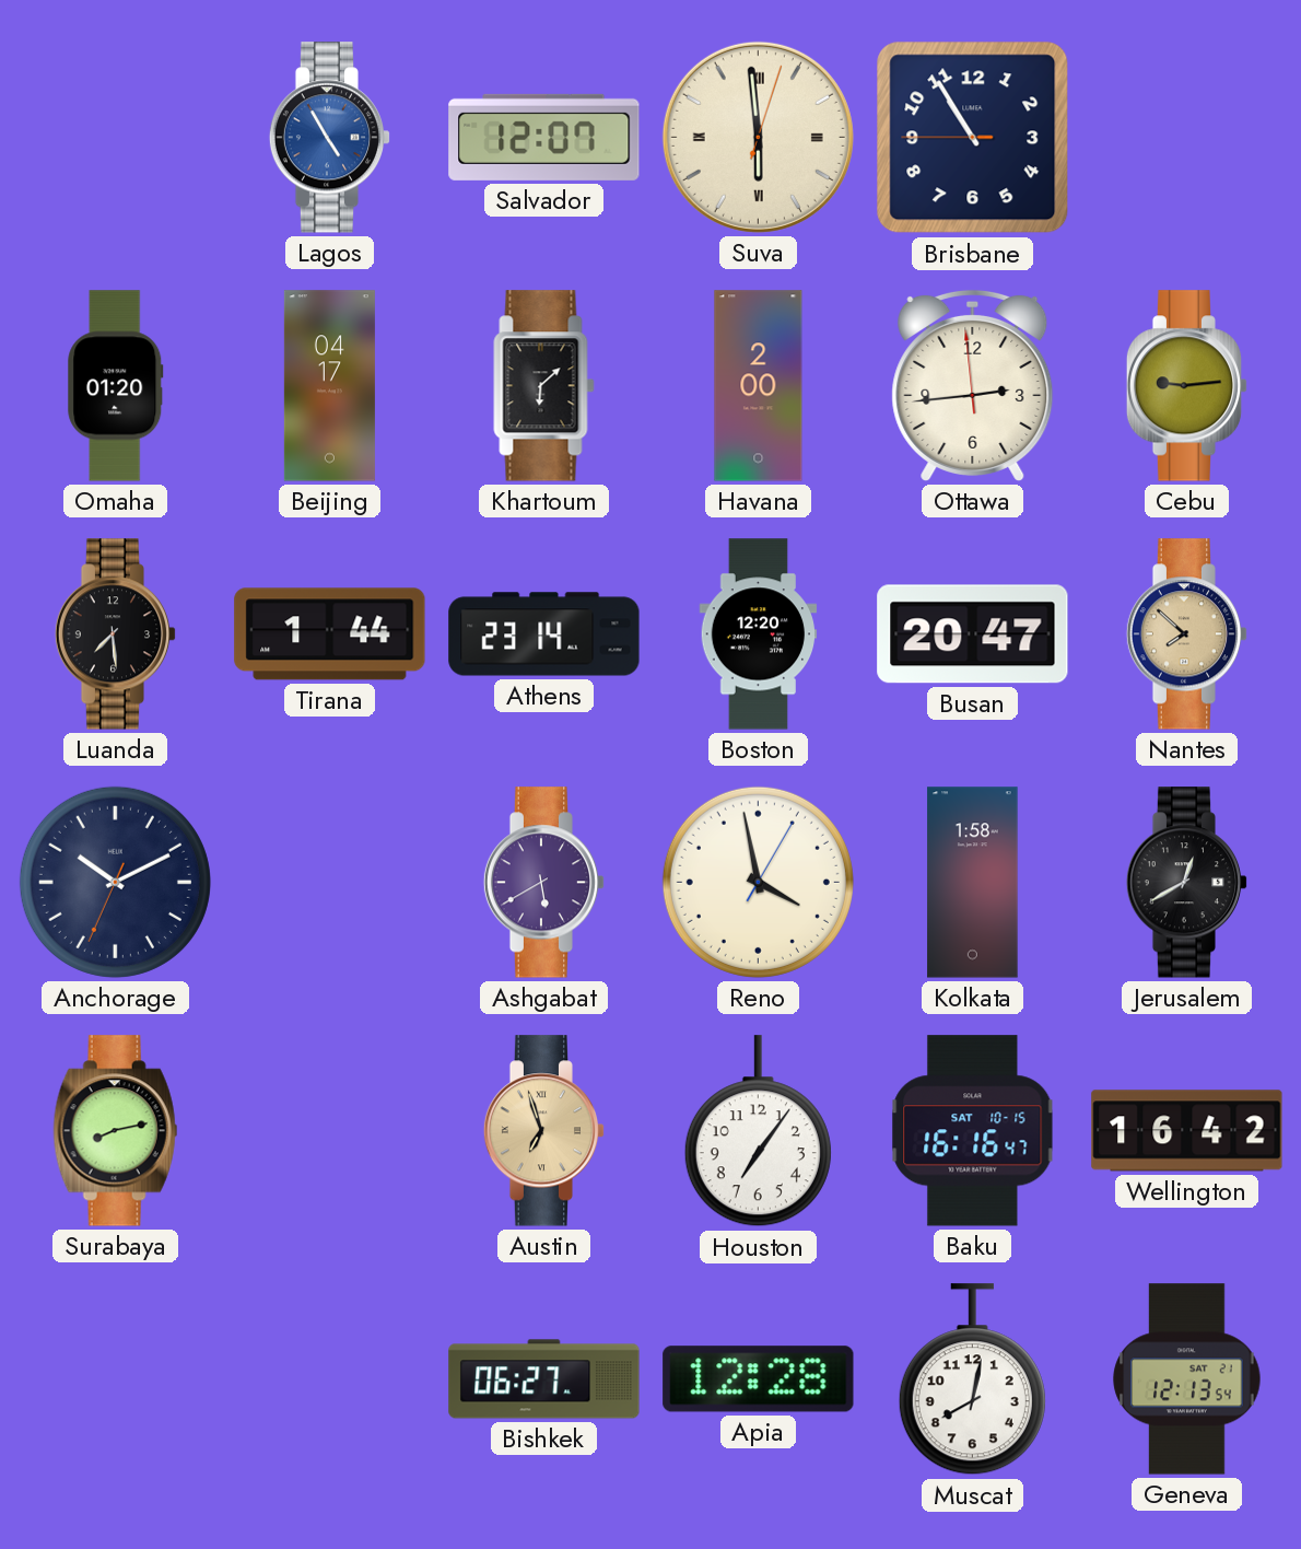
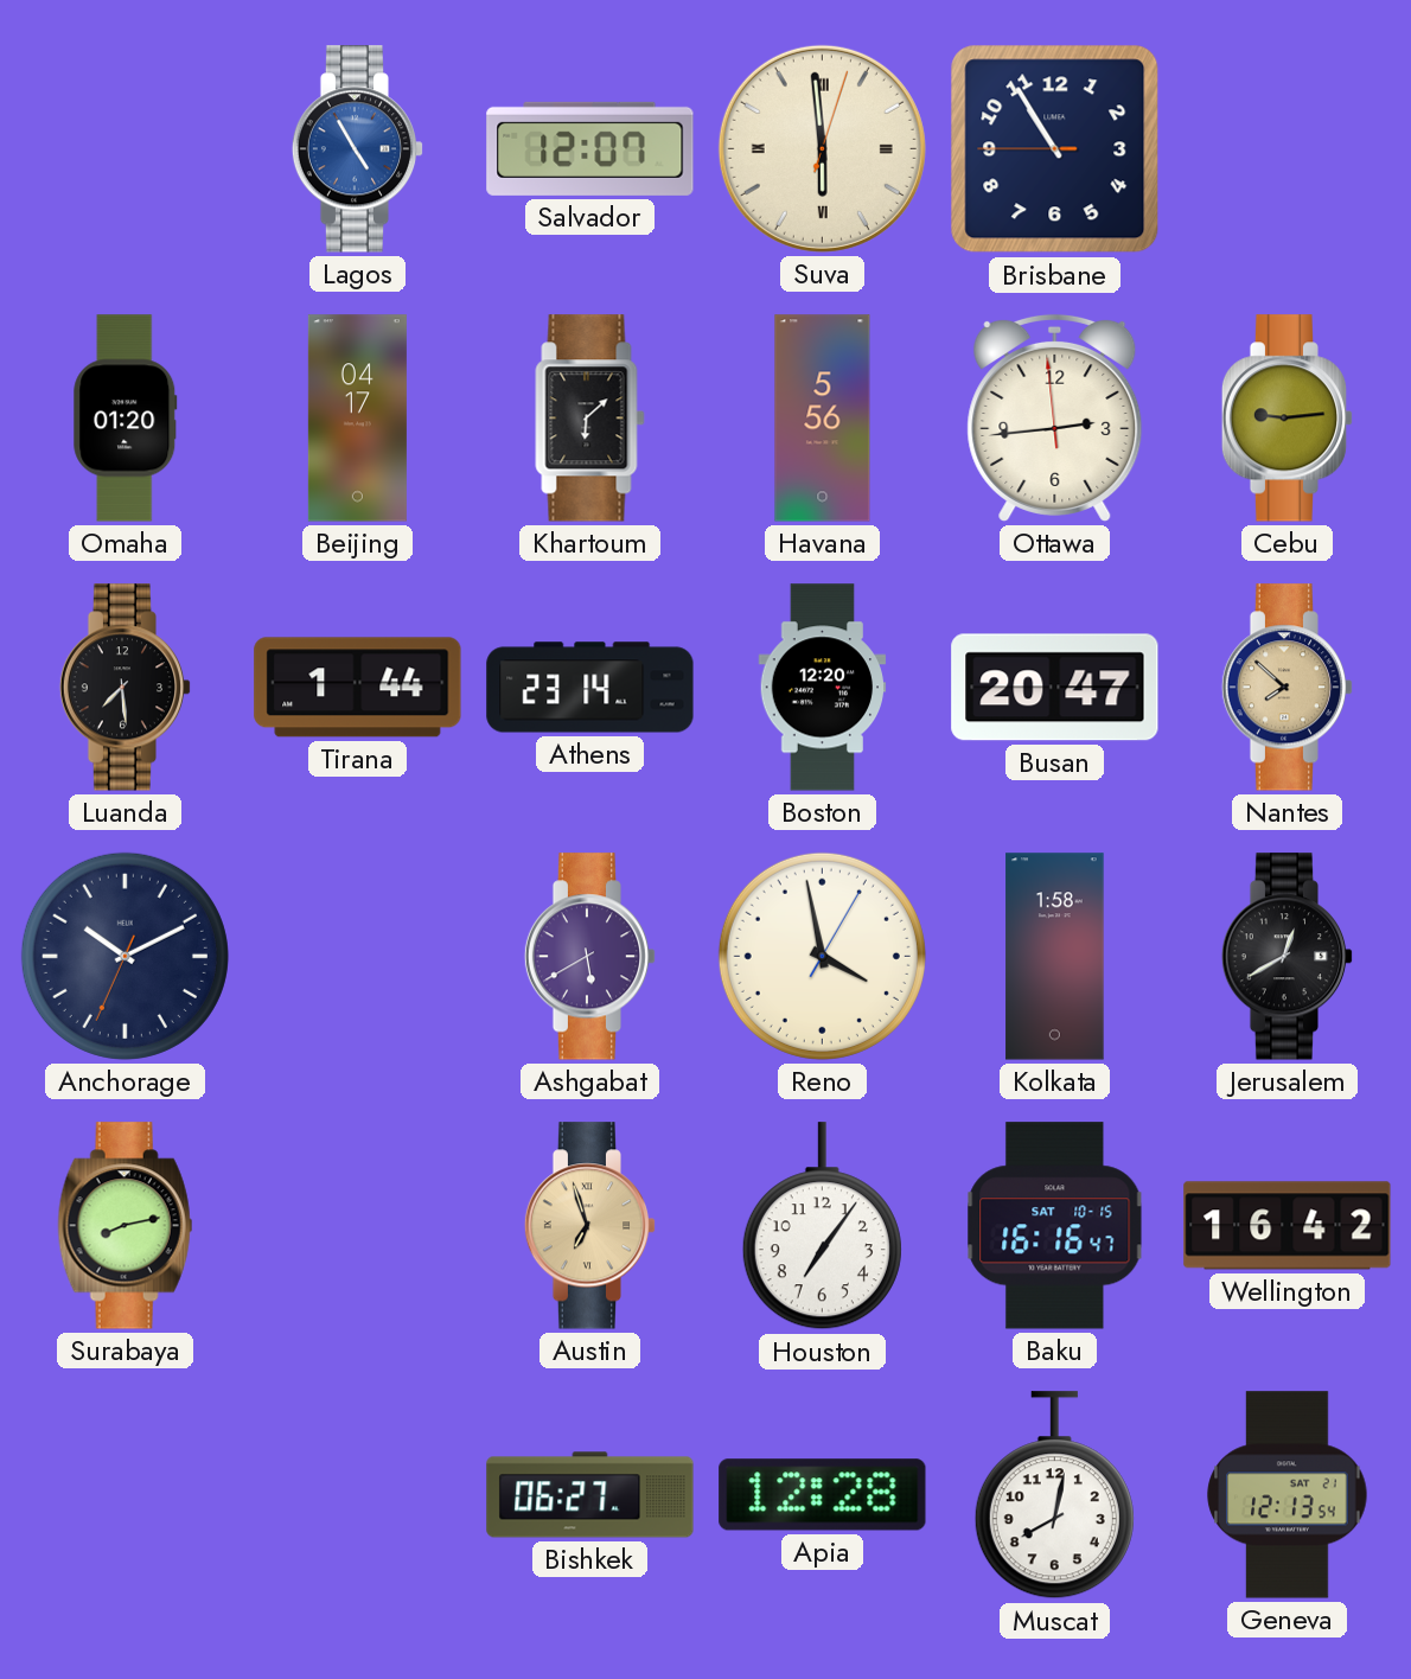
Havana: 2:00 -> 5:56 (823, 419)
